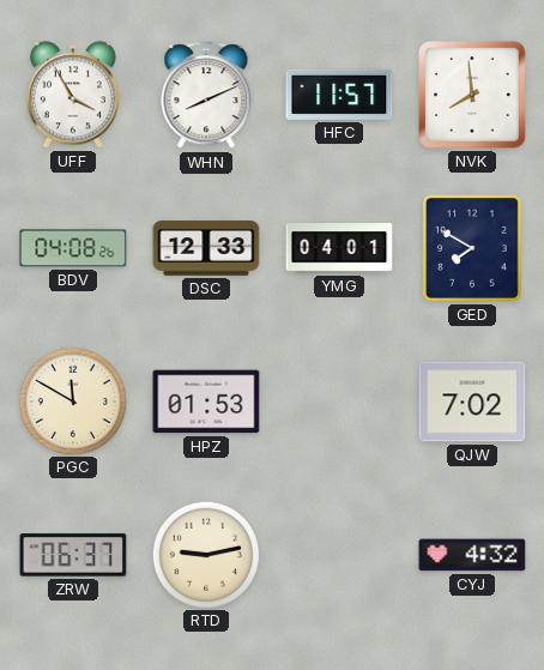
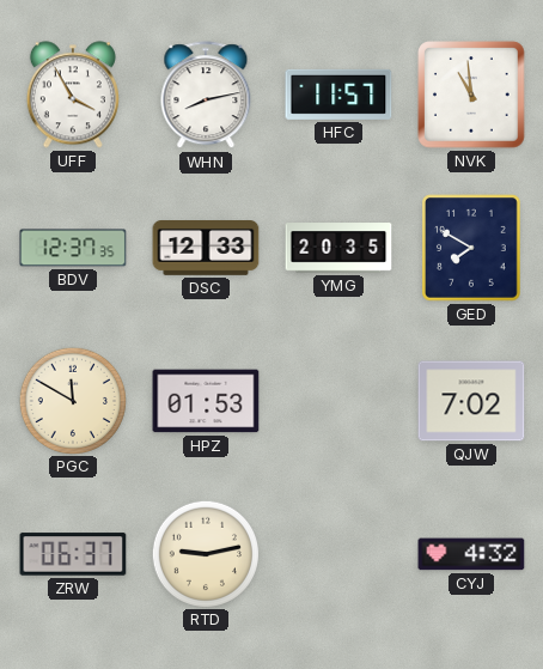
WHN: 8:11 -> 8:13 (206, 96)
NVK: 7:59 -> 10:59 (471, 95)
BDV: 04:08 -> 12:37 (73, 248)
YMG: 04:01 -> 20:35 (338, 248)
